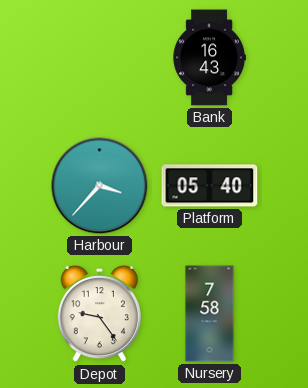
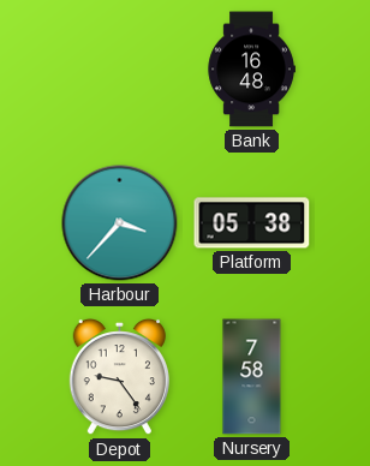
Bank: 16:43 -> 16:48 (251, 70)
Platform: 05:40 -> 05:38 (252, 223)
